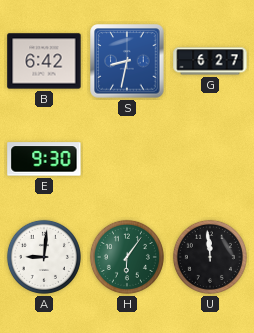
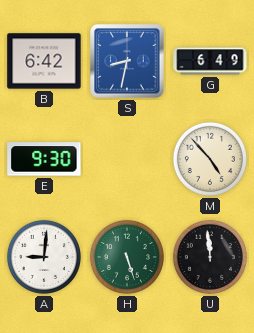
G: 6:27 -> 6:49 (210, 61)
M: none -> 4:53 (210, 159)
H: 6:06 -> 5:27 (127, 257)
